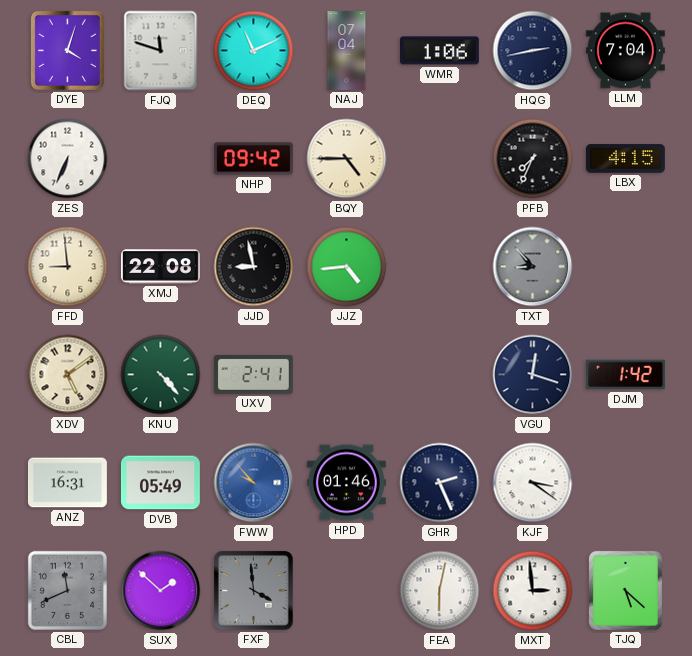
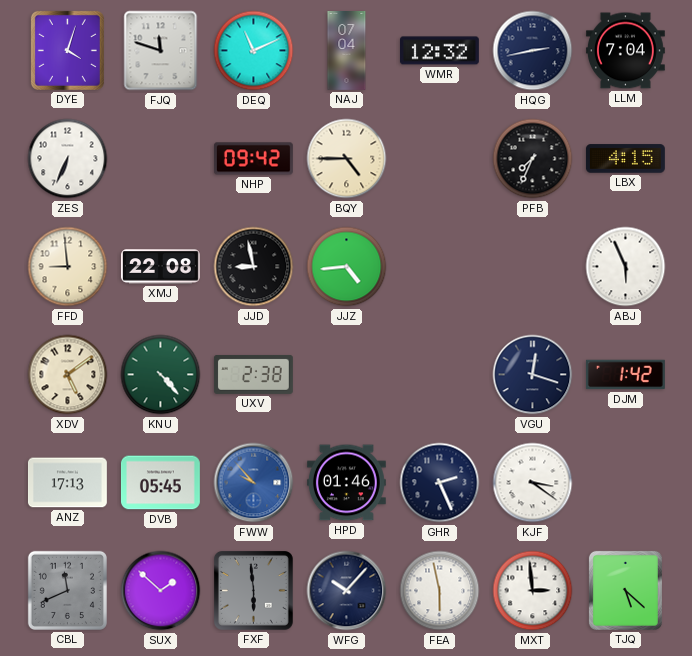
WMR: 1:06 -> 12:32 (439, 51)
TXT: 8:53 -> none (533, 267)
ABJ: none -> 5:56 (626, 267)
UXV: 2:41 -> 2:38 (253, 374)
ANZ: 16:31 -> 17:13 (67, 483)
DVB: 05:49 -> 05:45 (160, 483)
FXF: 3:59 -> 5:59 (253, 590)
WFG: none -> 10:07 (347, 591)
FEA: 6:02 -> 5:58 (440, 591)
